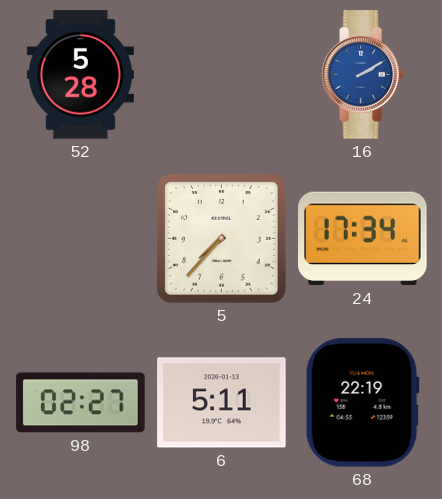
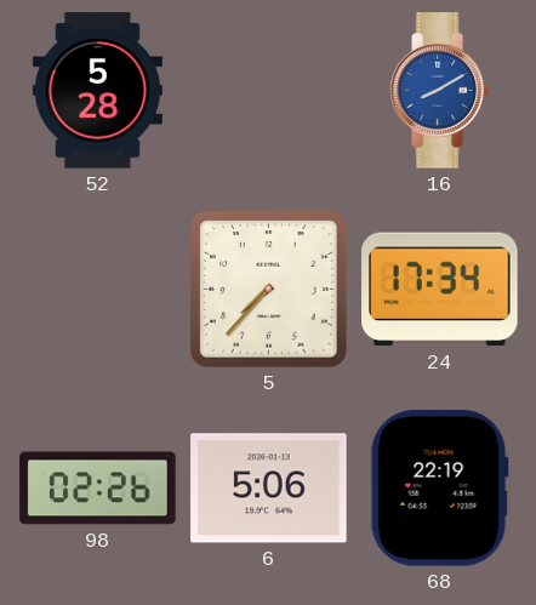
16: 2:10 -> 8:10 (439, 91)
98: 02:27 -> 02:26 (98, 489)
6: 5:11 -> 5:06 (269, 489)
